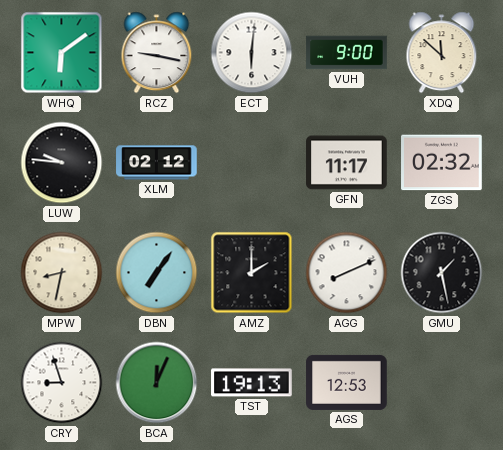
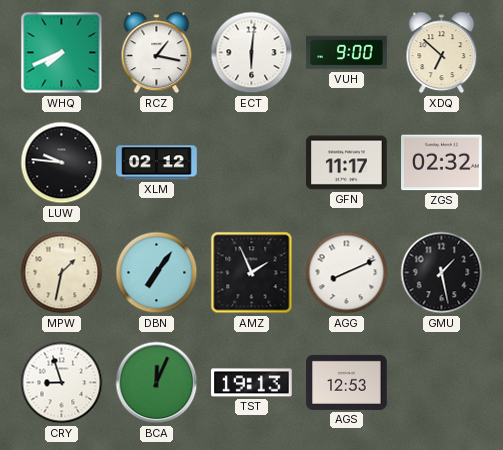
WHQ: 6:09 -> 7:41 (62, 53)
RCZ: 9:17 -> 1:17 (157, 53)
XDQ: 11:52 -> 6:52 (442, 53)
MPW: 8:32 -> 1:32 (62, 273)
AMZ: 2:00 -> 1:56 (252, 273)
